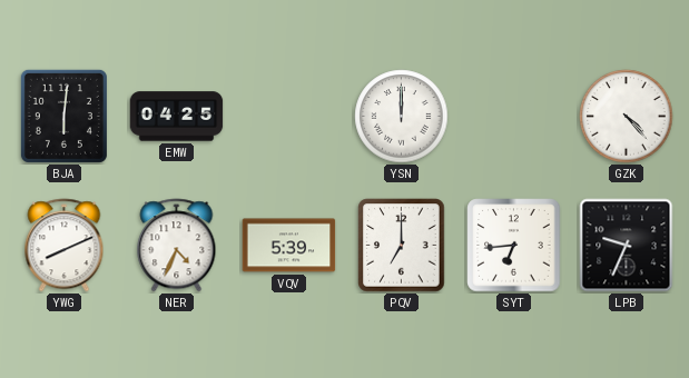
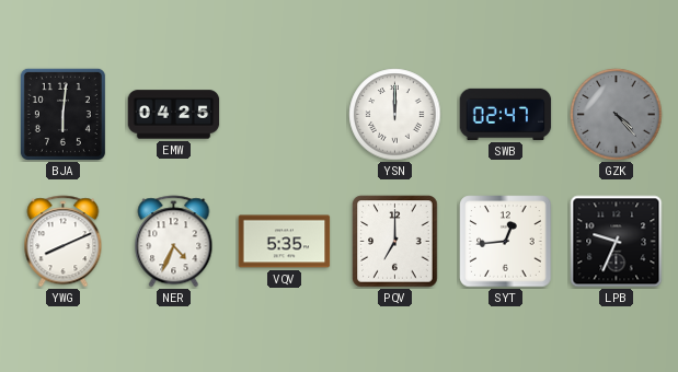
SWB: none -> 02:47 (506, 114)
GZK dial: white -> grey (617, 115)
VQV: 5:39 -> 5:35 (285, 242)
SYT: 6:44 -> 12:44 (506, 242)
